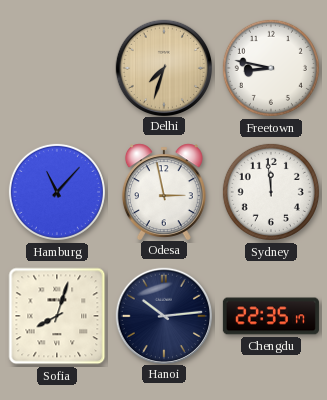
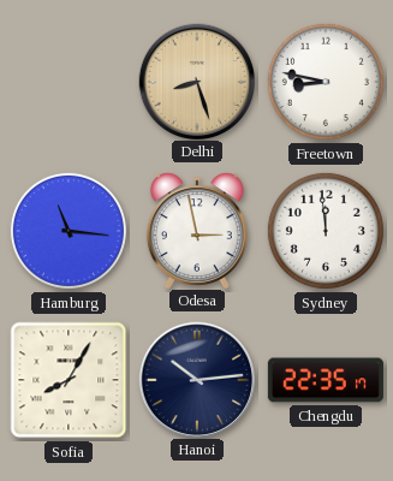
Delhi: 7:33 -> 8:27 (196, 81)
Hamburg: 11:07 -> 11:16 (69, 231)
Sofia: 8:03 -> 8:05 (69, 380)
